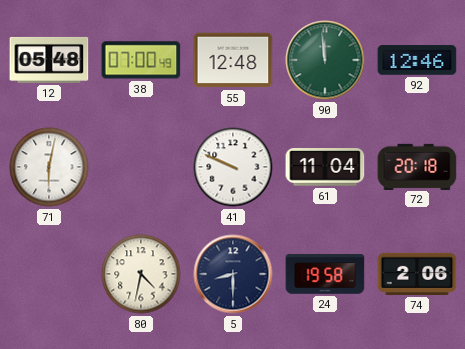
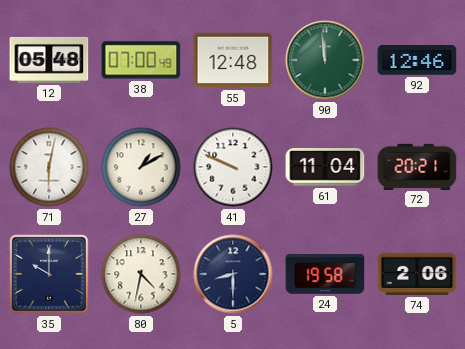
27: none -> 1:10 (141, 167)
72: 20:18 -> 20:21 (417, 166)
35: none -> 10:00 (49, 274)
